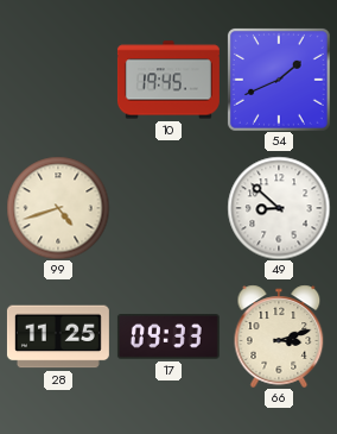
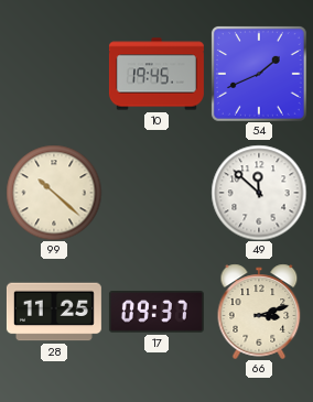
99: 4:42 -> 10:22 (54, 193)
49: 8:52 -> 11:52 (259, 193)
17: 09:33 -> 09:37 (156, 312)
